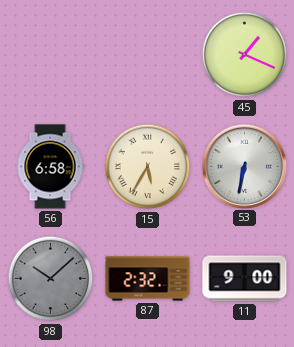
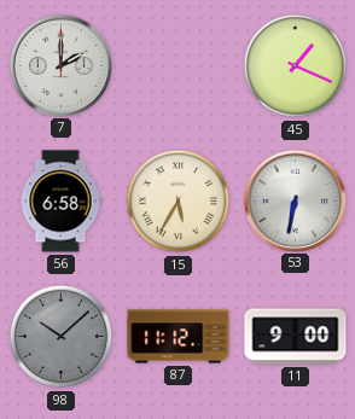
7: none -> 2:00 (60, 65)
87: 2:32 -> 11:12 (179, 337)
